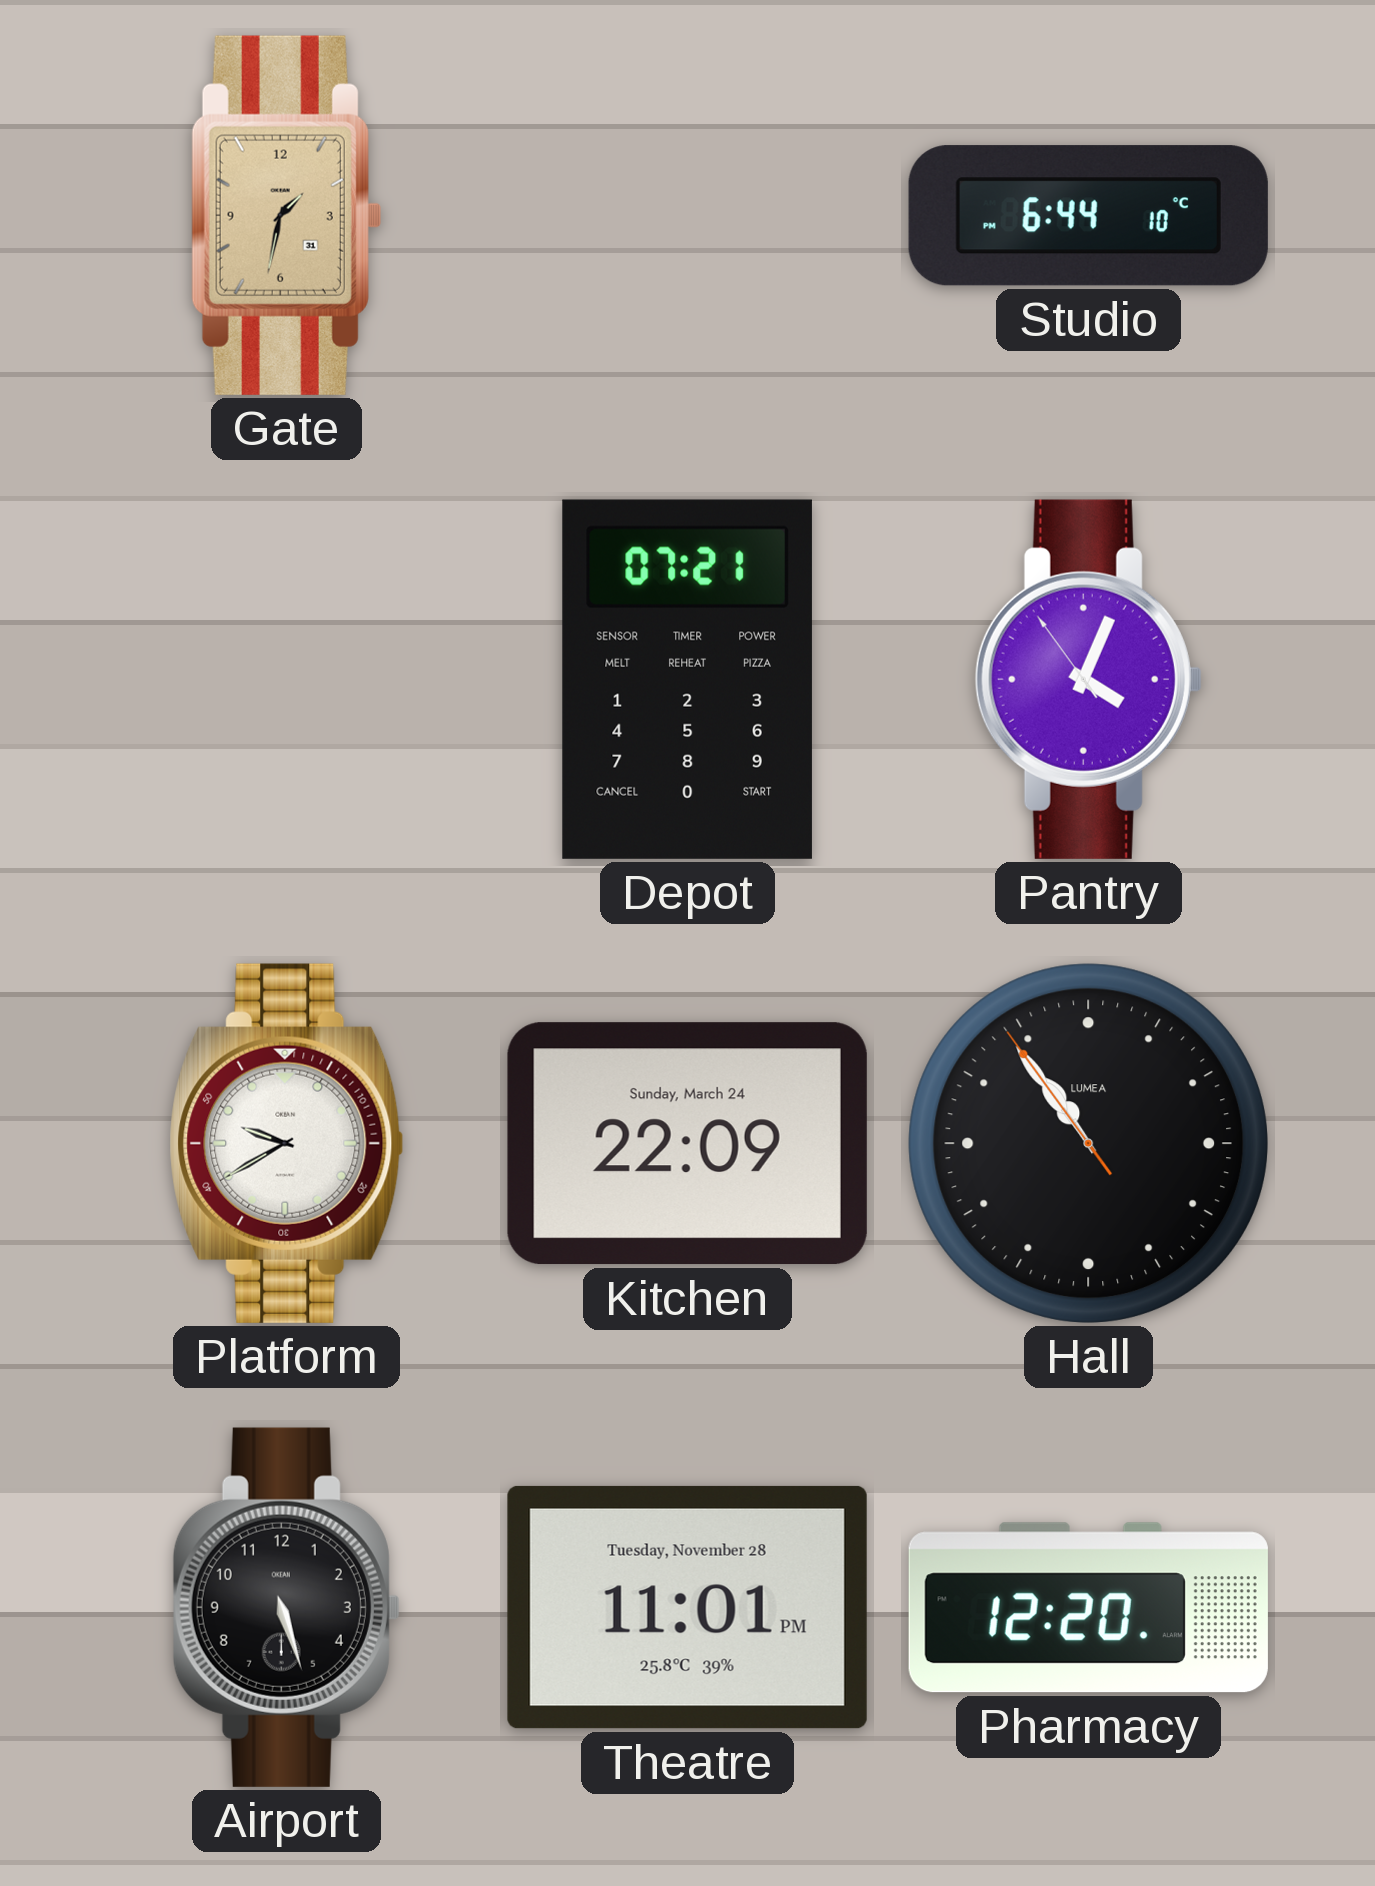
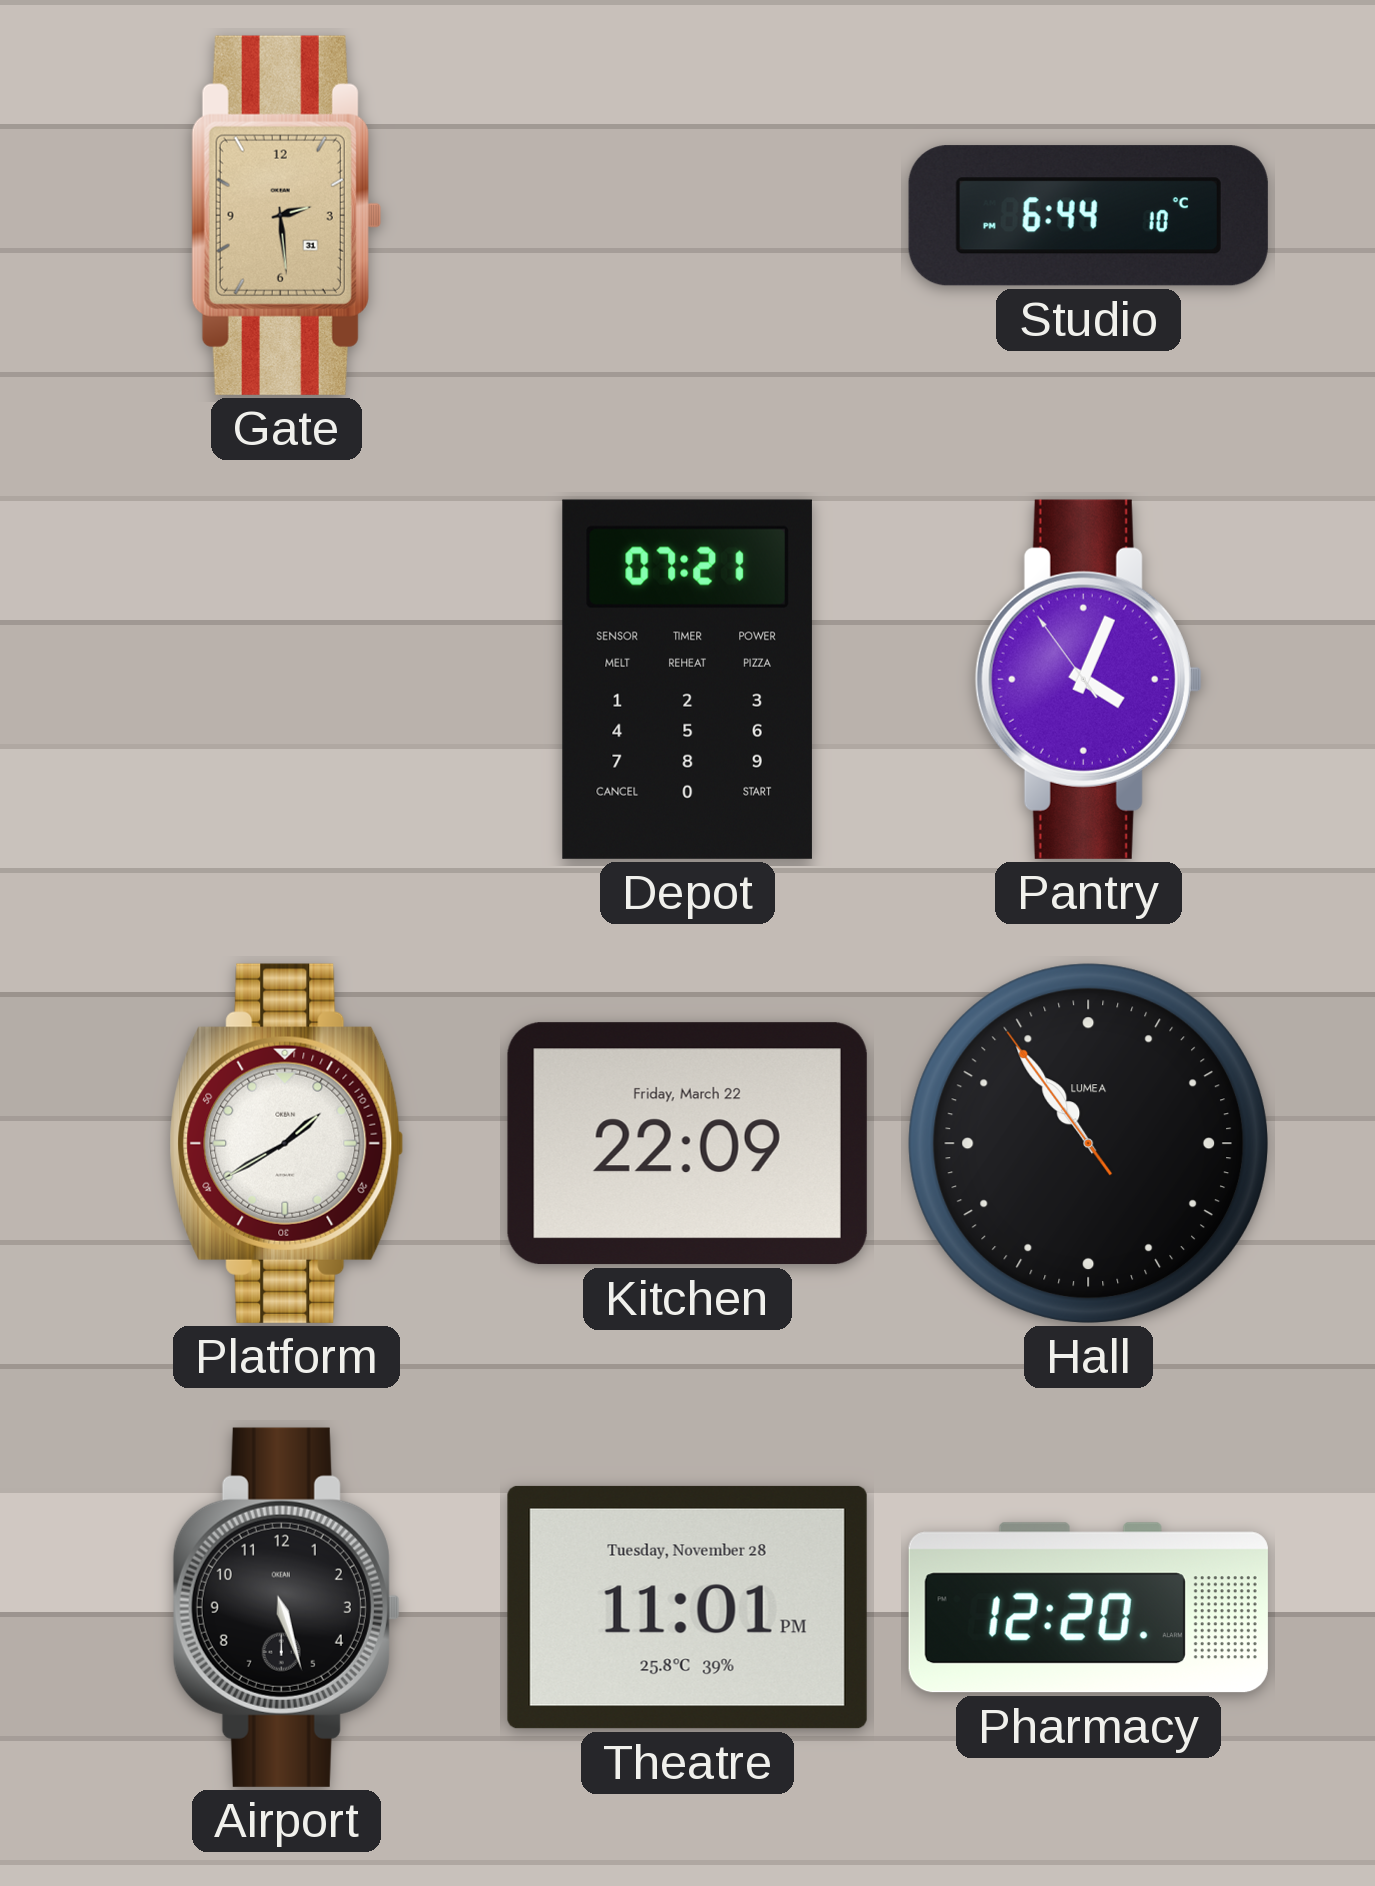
Gate: 1:32 -> 2:29 (286, 215)
Platform: 9:40 -> 1:40 (287, 1143)
Kitchen date: Sunday, March 24 -> Friday, March 22 (687, 1144)
